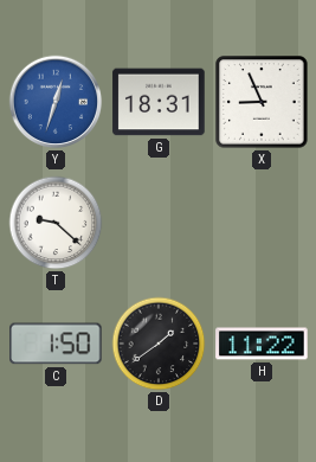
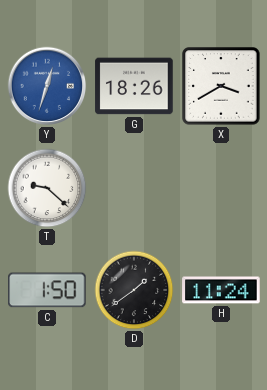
G: 18:31 -> 18:26 (134, 86)
X: 8:56 -> 3:40 (221, 86)
H: 11:22 -> 11:24 (221, 290)
